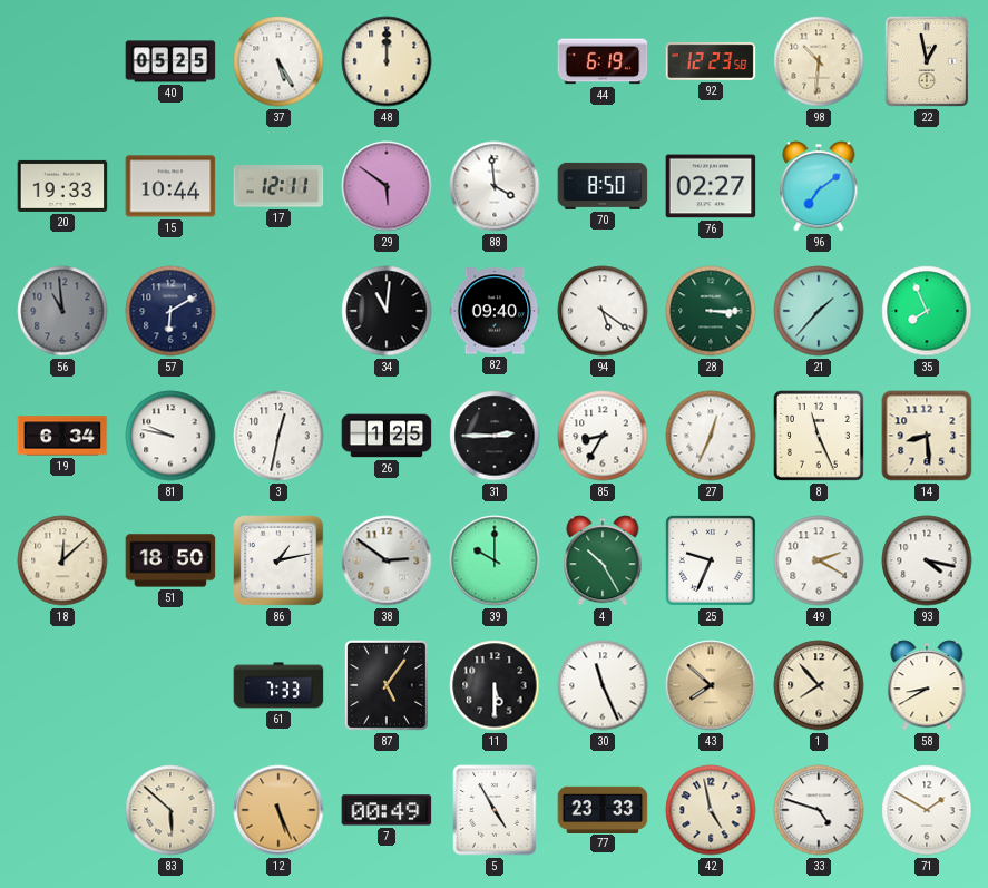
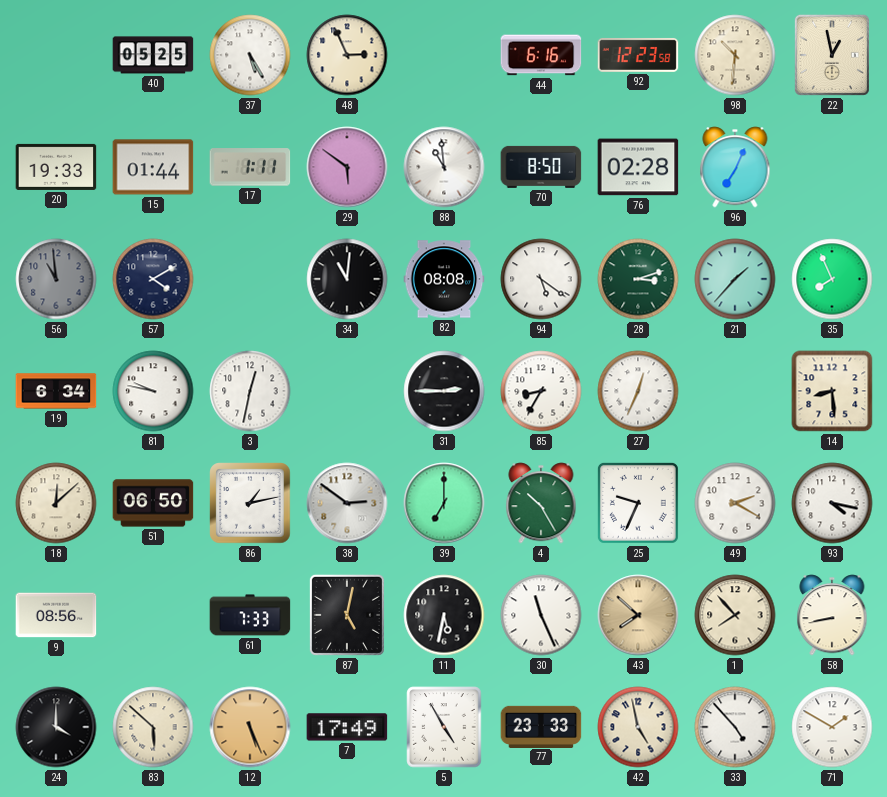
48: 12:00 -> 2:56 (347, 55)
44: 6:19 -> 6:16 (541, 55)
15: 10:44 -> 01:44 (153, 167)
17: 12:11 -> 1:11 (250, 167)
88: 3:59 -> 10:59 (444, 167)
76: 02:27 -> 02:28 (638, 167)
96: 7:09 -> 7:04 (735, 167)
57: 6:10 -> 4:10 (153, 279)
82: 09:40 -> 08:08 (444, 279)
28: 3:15 -> 3:12 (638, 279)
26: 1:25 -> none (387, 436)
8: 11:26 -> none (819, 436)
51: 18:50 -> 06:50 (153, 503)
39: 10:00 -> 7:00 (444, 503)
9: none -> 08:56 (56, 615)
87: 5:06 -> 5:02 (347, 615)
11: 5:30 -> 5:32 (444, 615)
58: 8:40 -> 8:43 (832, 615)
24: none -> 4:00 (56, 727)
7: 00:49 -> 17:49 (347, 727)
33: 4:48 -> 4:53 (735, 727)
